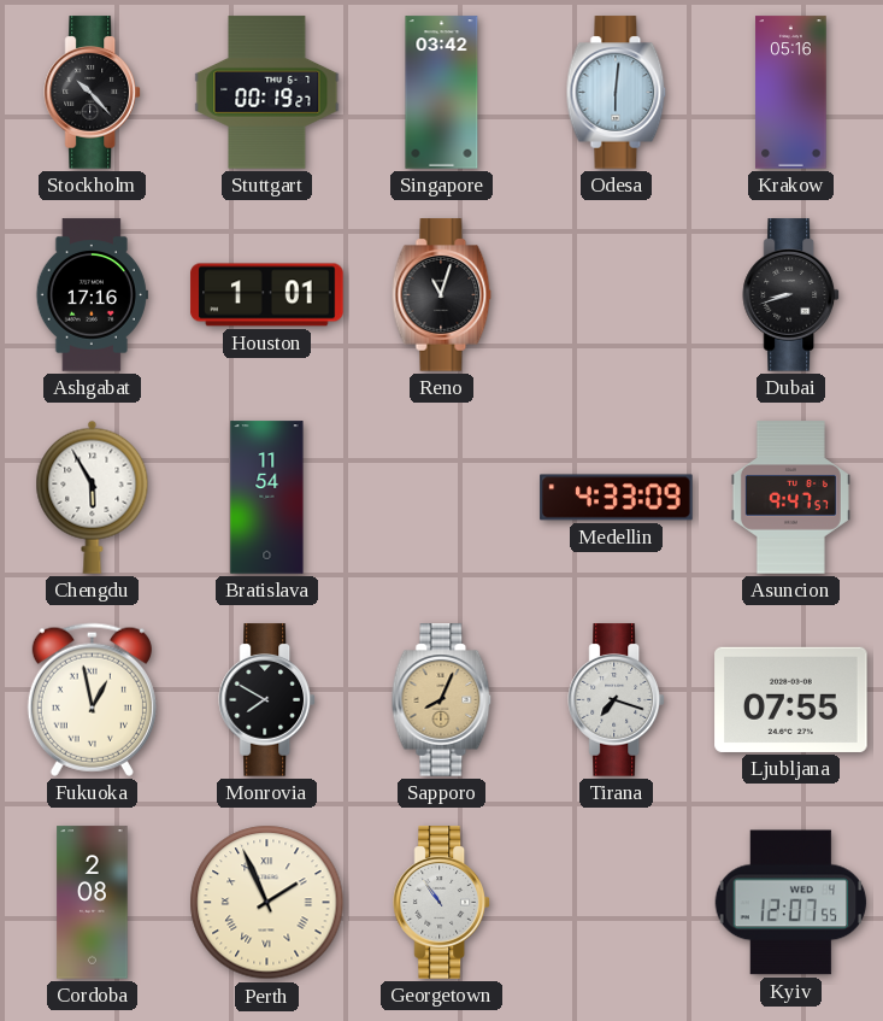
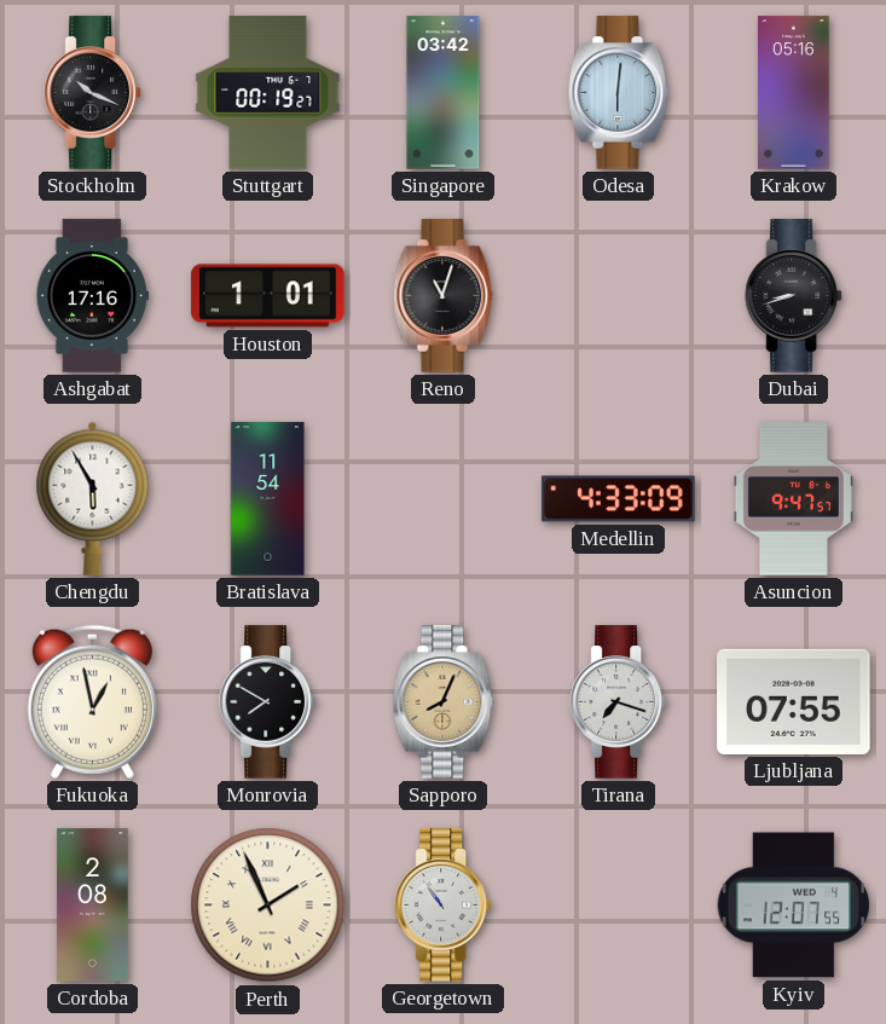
Stockholm: 10:23 -> 10:19 (92, 93)
